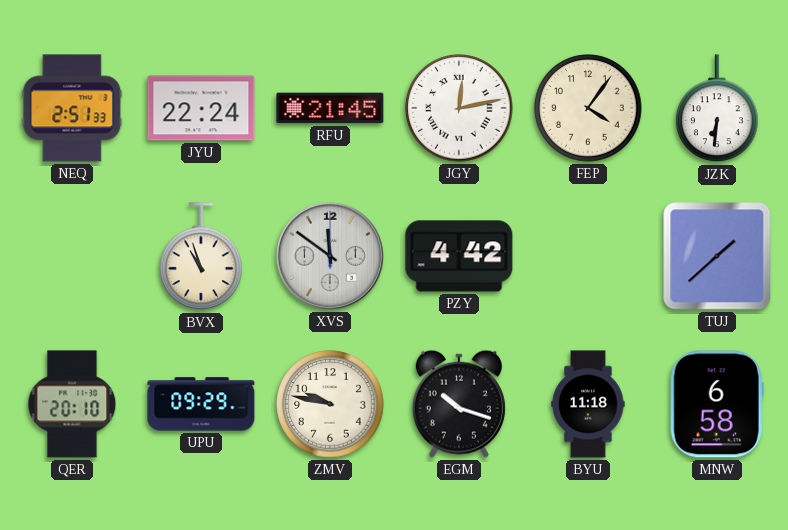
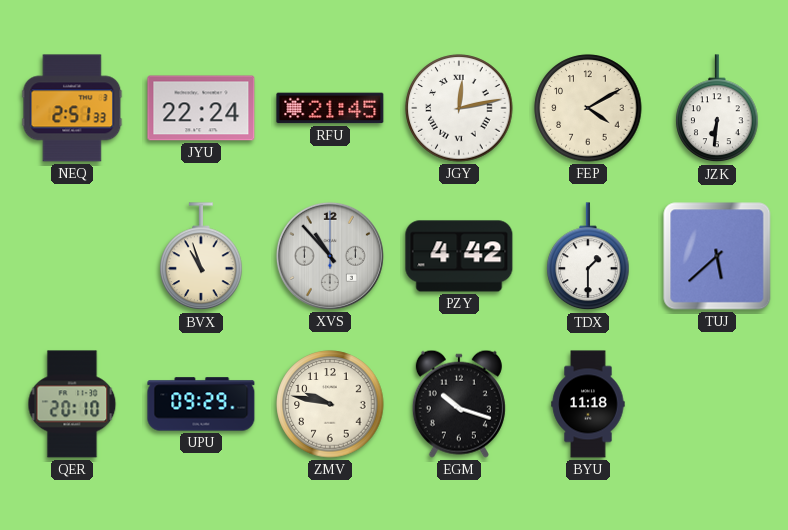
FEP: 4:06 -> 4:10 (588, 108)
XVS: 11:51 -> 10:53 (330, 256)
TDX: none -> 1:30 (588, 257)
TUJ: 1:38 -> 5:38 (717, 256)
MNW: 6:58 -> none (717, 404)
